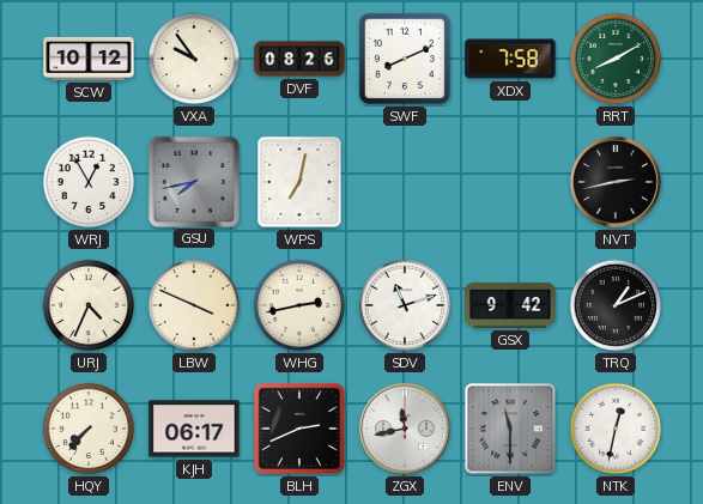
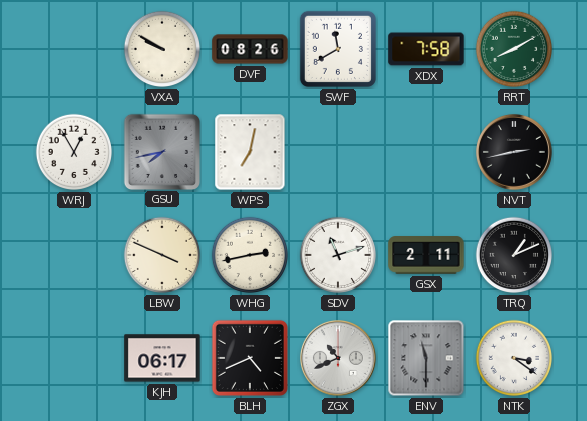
SCW: 10:12 -> none (89, 59)
VXA: 9:54 -> 9:50 (162, 49)
SWF: 8:11 -> 11:40 (338, 49)
URJ: 4:34 -> none (89, 305)
GSX: 9:42 -> 2:11 (426, 255)
HQY: 7:37 -> none (89, 429)
BLH: 2:41 -> 4:41 (250, 358)
ZGX: 11:43 -> 10:41 (338, 358)
NTK: 12:32 -> 3:21 (514, 358)
